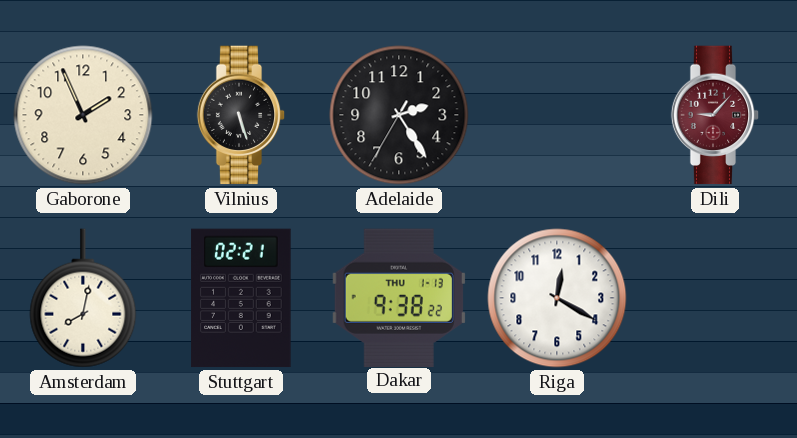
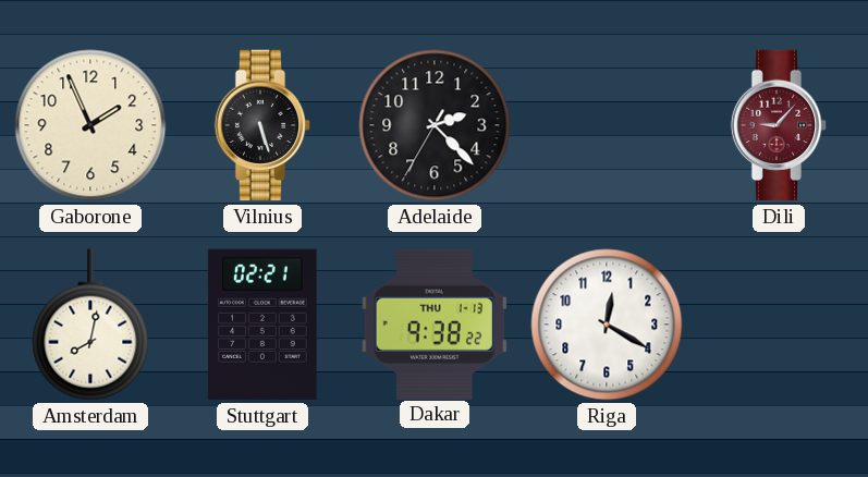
Adelaide: 2:24 -> 2:22 (435, 125)
